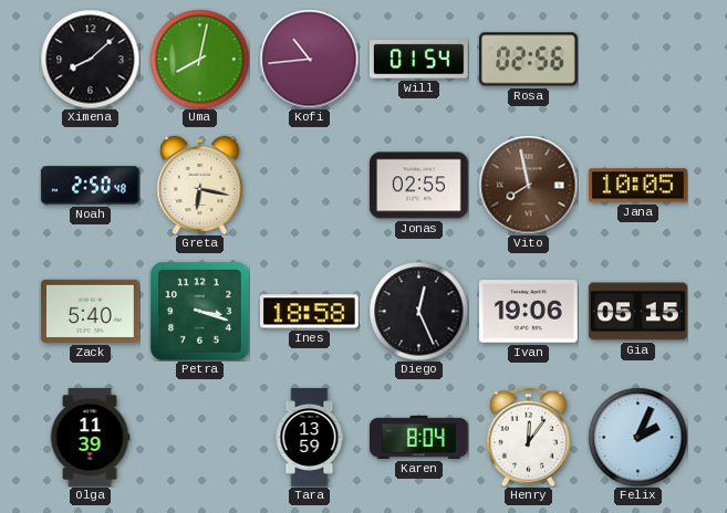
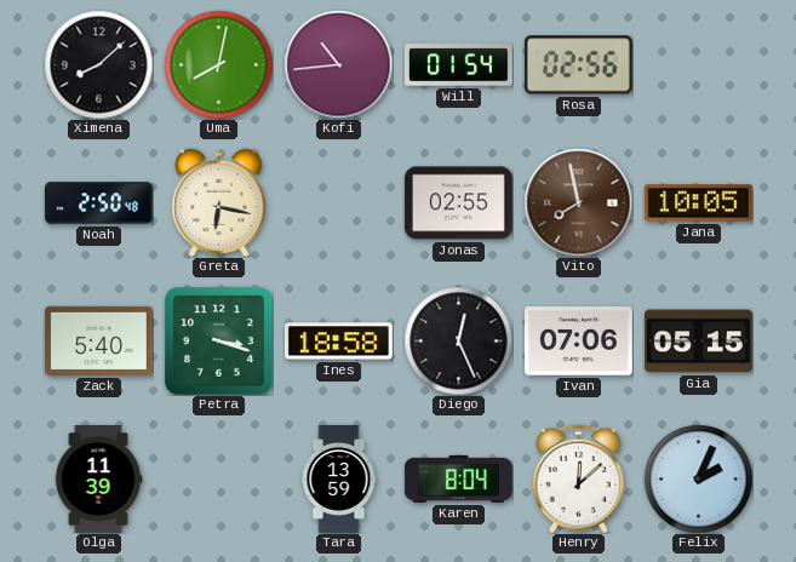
Ivan: 19:06 -> 07:06 (578, 342)
Henry: 12:06 -> 12:08 (578, 478)
